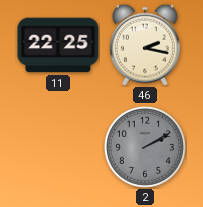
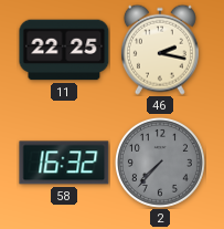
58: none -> 16:32 (64, 163)
2: 2:10 -> 7:37 (160, 163)
